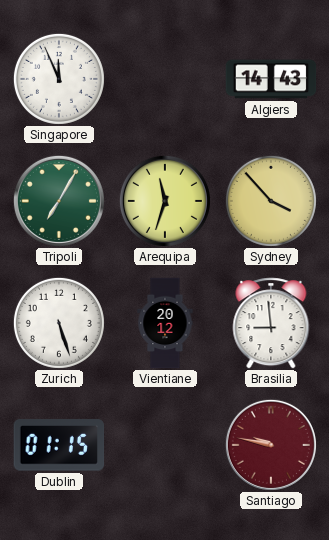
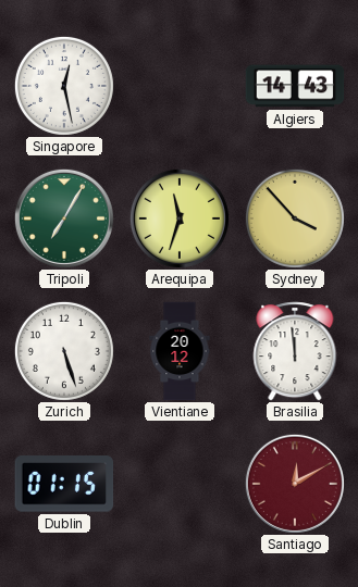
Singapore: 11:56 -> 12:28 (64, 86)
Brasilia: 8:59 -> 11:59 (295, 351)
Santiago: 9:47 -> 12:10 (295, 484)
